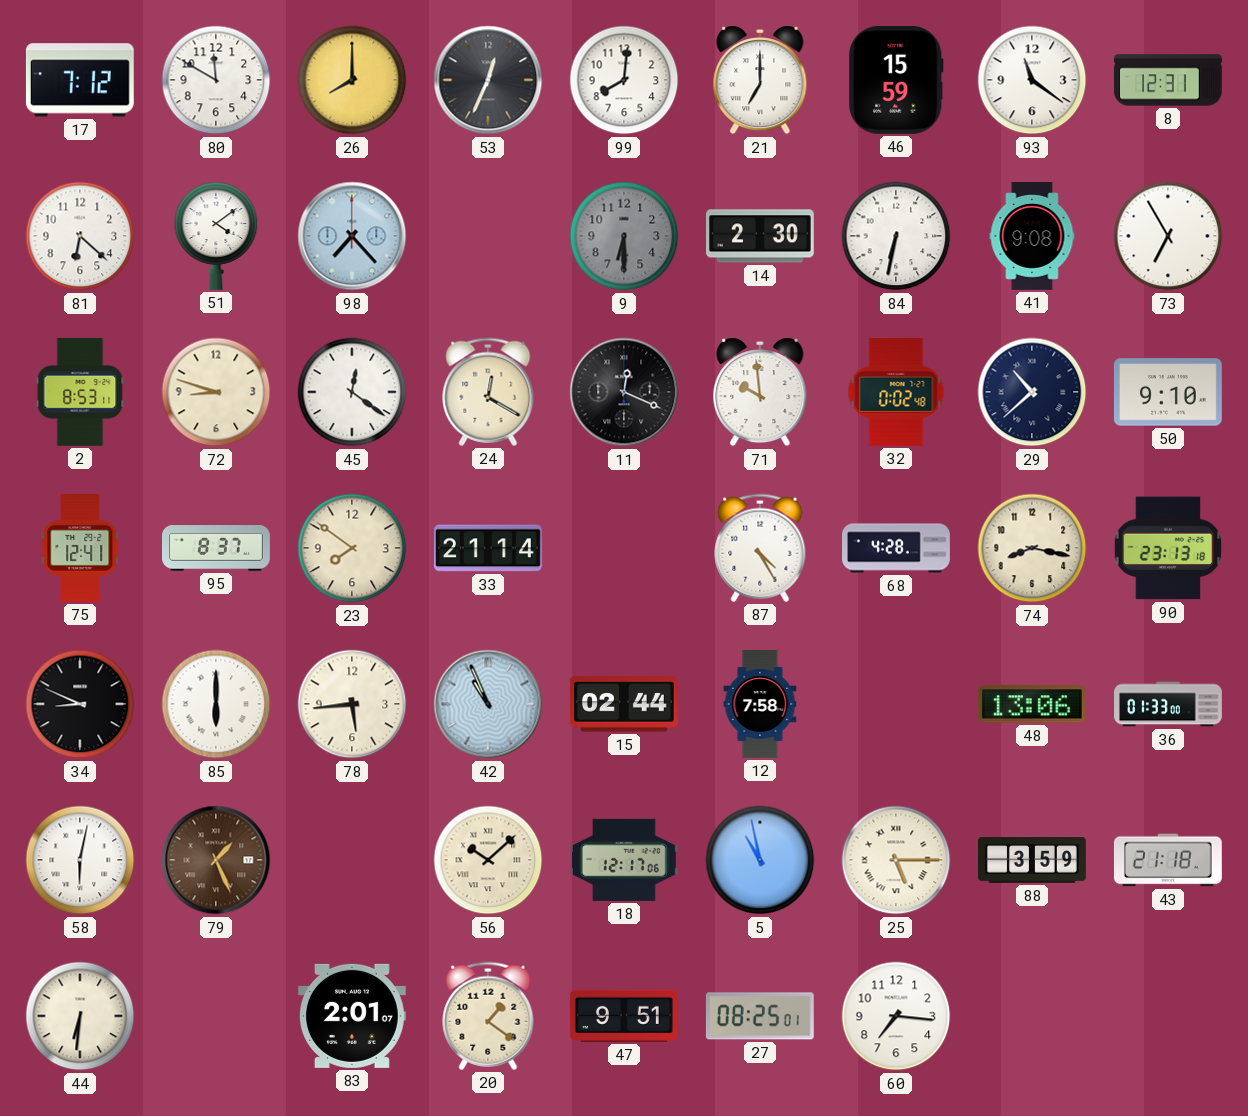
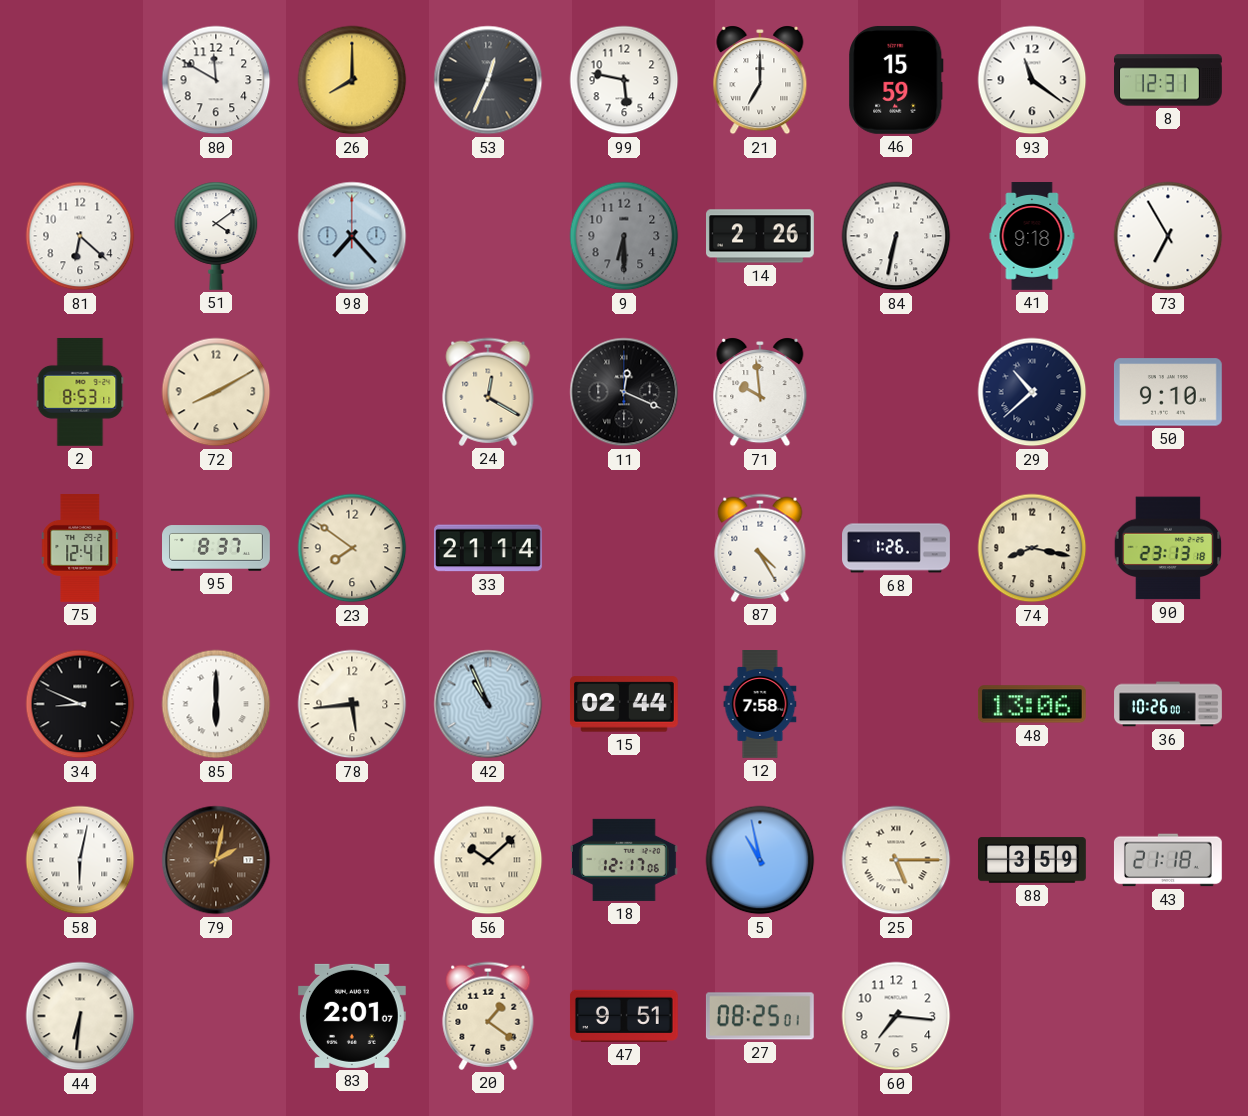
17: 7:12 -> none (80, 80)
99: 8:01 -> 5:47 (624, 80)
14: 2:30 -> 2:26 (761, 236)
41: 9:08 -> 9:18 (1032, 237)
72: 8:48 -> 8:10 (216, 392)
45: 12:21 -> none (352, 392)
32: 0:02 -> none (896, 392)
68: 4:28 -> 1:26 (896, 548)
36: 01:33 -> 10:26 (1168, 704)
79: 1:26 -> 2:02 (216, 860)
